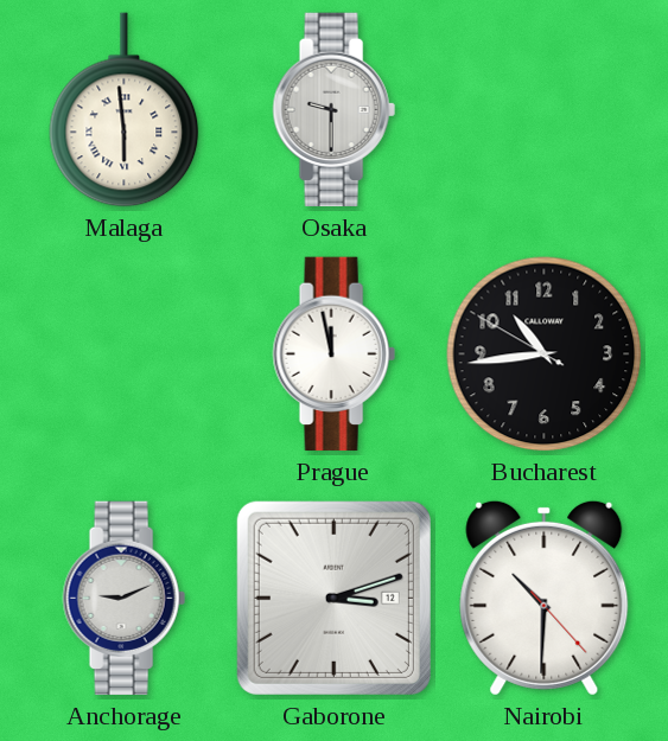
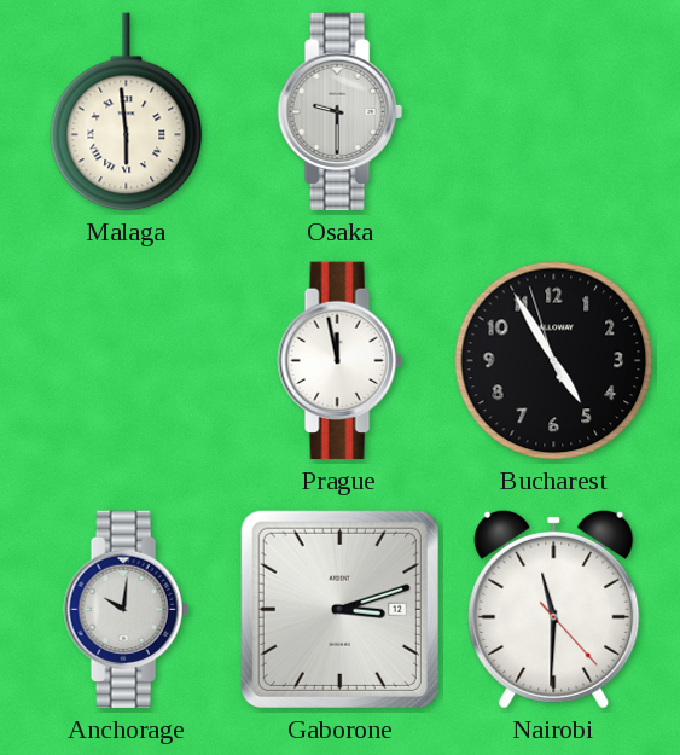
Bucharest: 10:43 -> 4:54 (554, 361)
Anchorage: 9:11 -> 10:01 (126, 610)
Nairobi: 10:30 -> 11:30 (554, 609)
